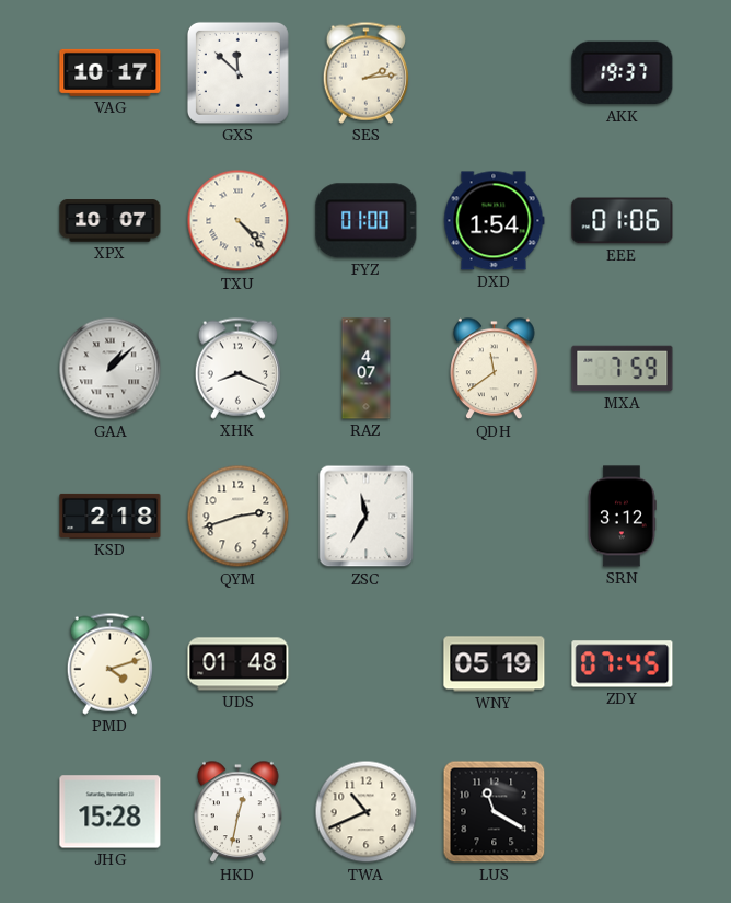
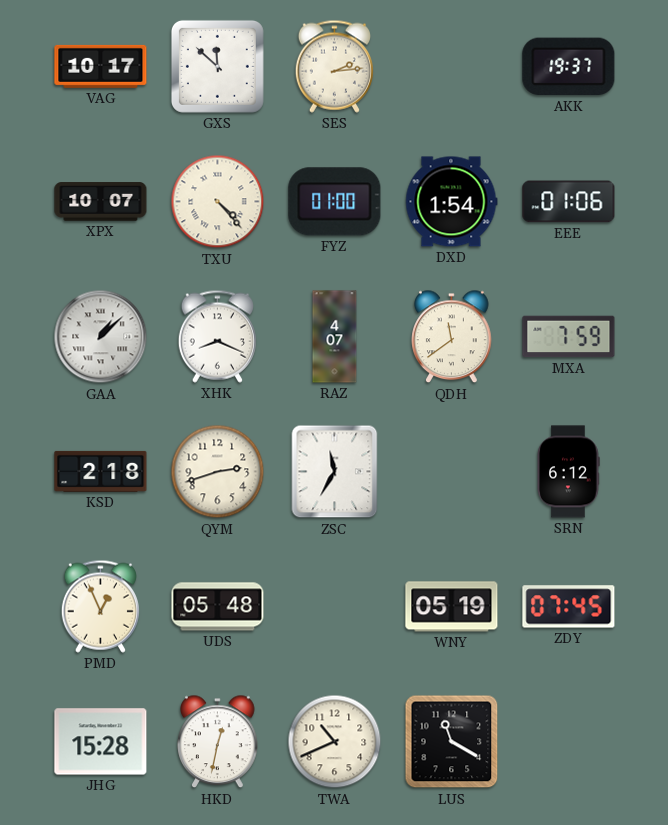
SRN: 3:12 -> 6:12 (568, 472)
PMD: 4:12 -> 12:56 (100, 606)
UDS: 01:48 -> 05:48 (218, 607)
